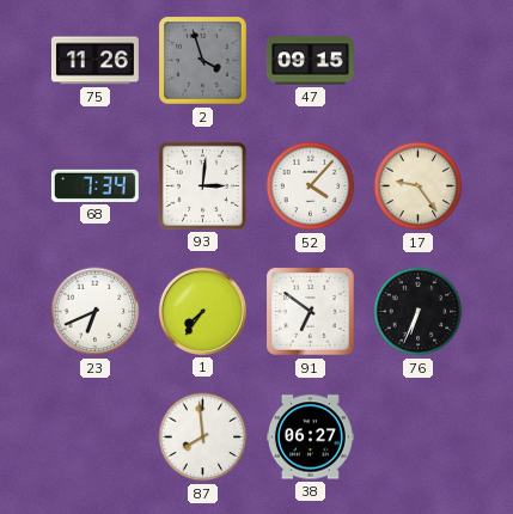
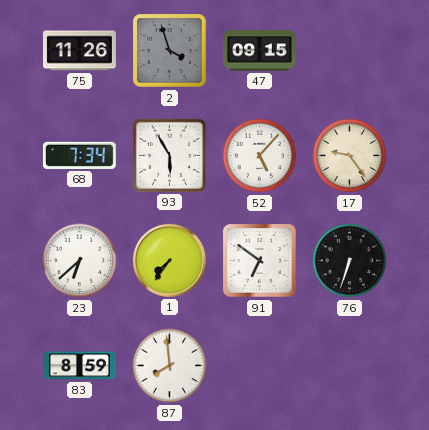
93: 3:01 -> 5:55 (169, 155)
52: 4:07 -> 5:07 (260, 156)
23: 6:41 -> 6:38 (80, 261)
76: 6:34 -> 6:33 (350, 261)
83: none -> 8:59 (79, 366)
38: 06:27 -> none (310, 437)
